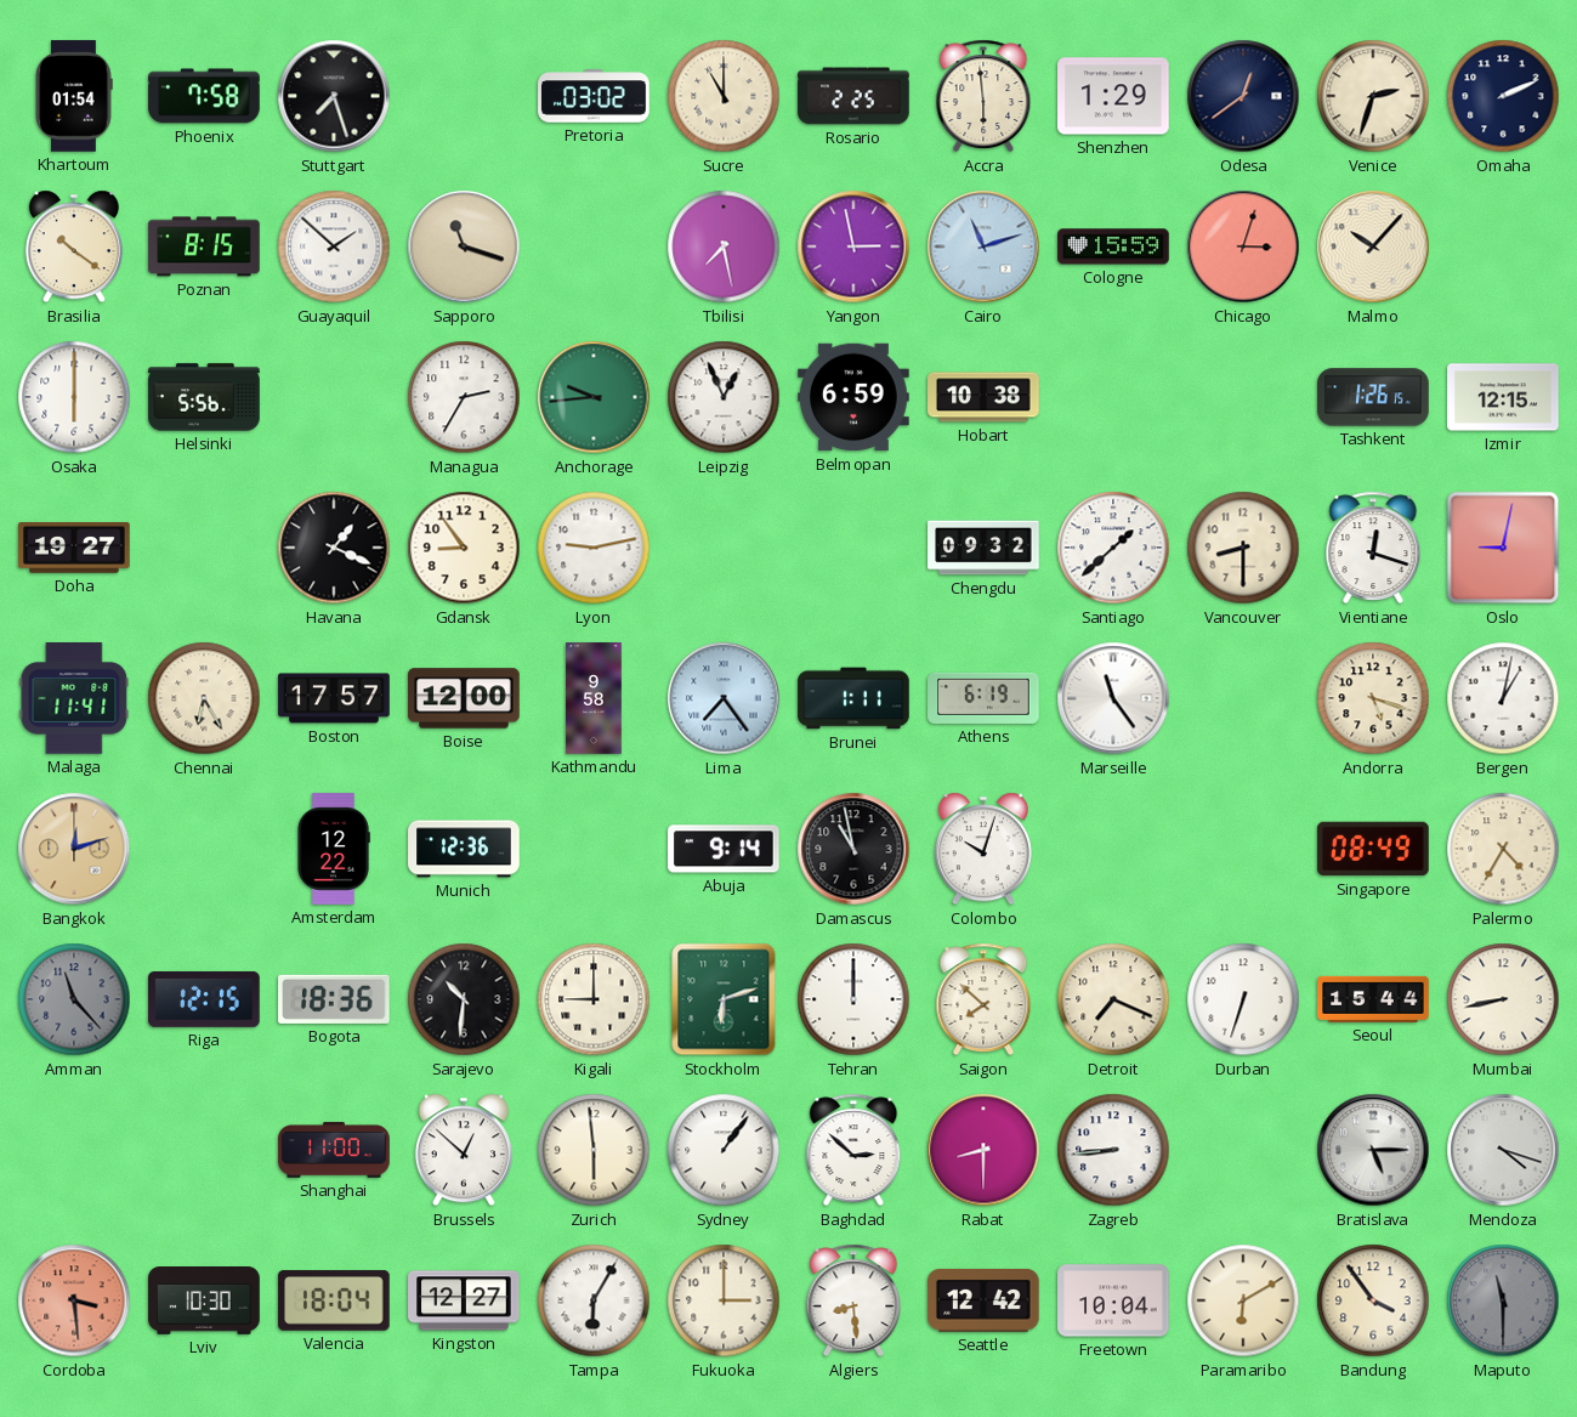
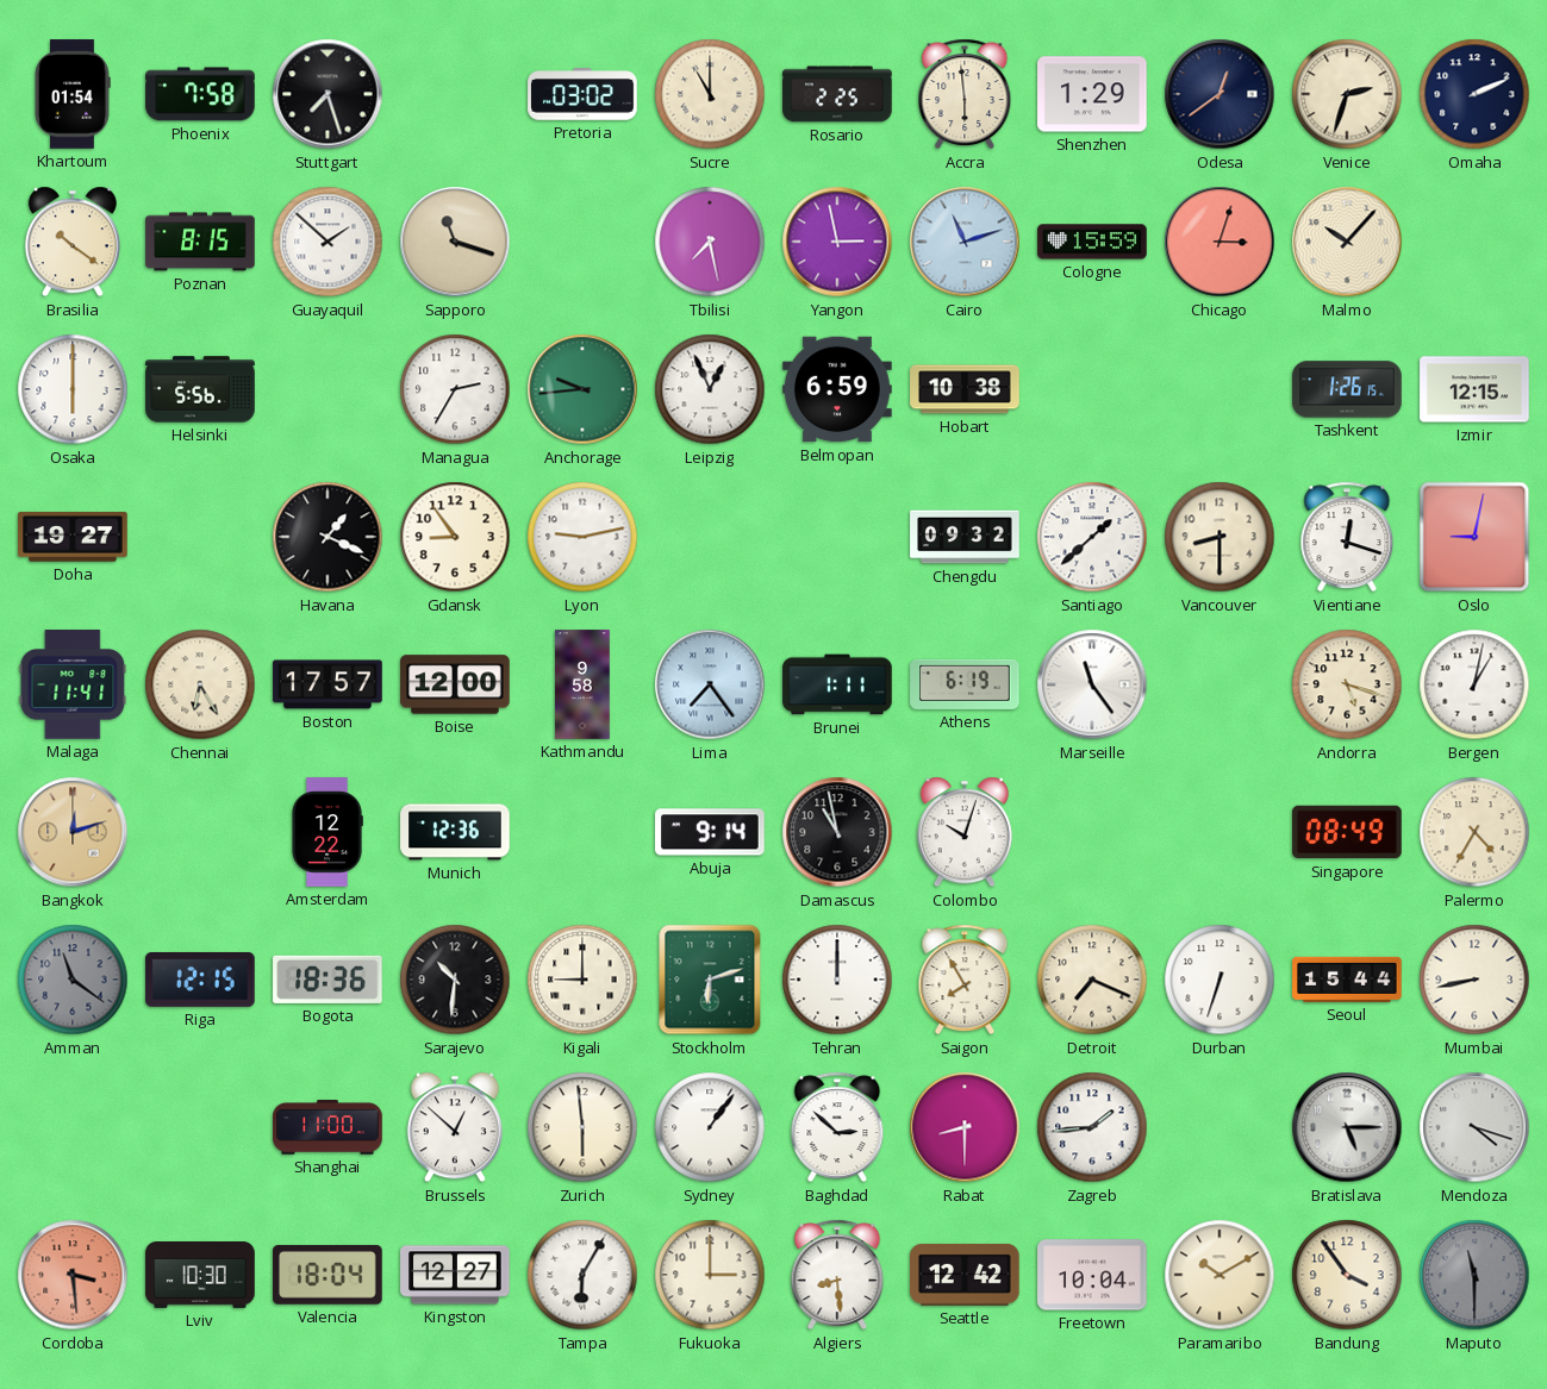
Amman: 11:23 -> 11:21 (73, 980)
Saigon: 7:52 -> 7:55 (965, 980)
Zagreb: 8:44 -> 1:44 (1092, 1127)
Paramaribo: 6:10 -> 10:10 (1219, 1275)
